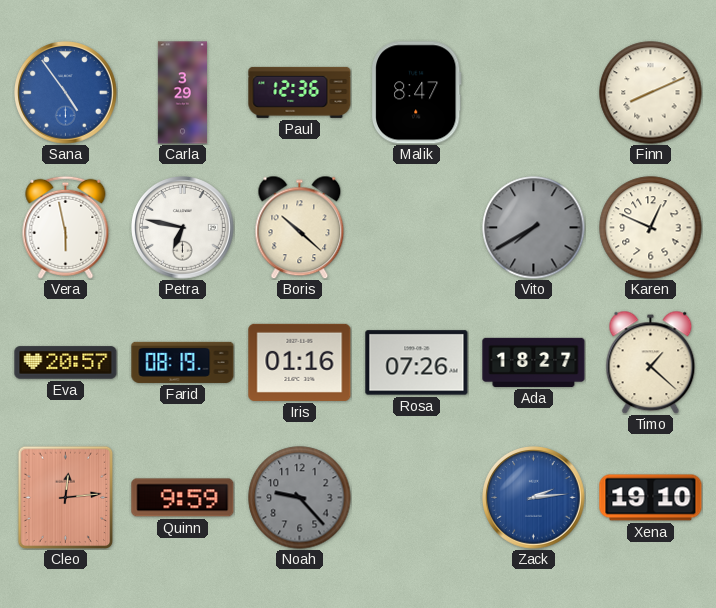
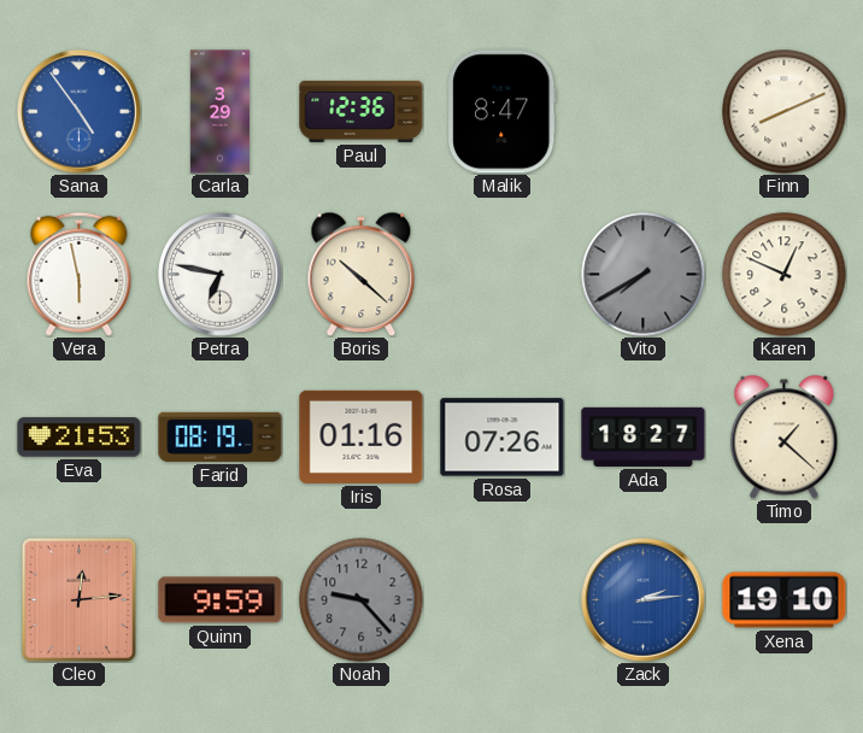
Eva: 20:57 -> 21:53 (80, 438)
